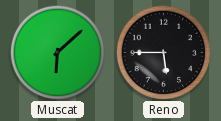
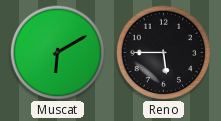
Muscat: 6:08 -> 6:10 (57, 52)
